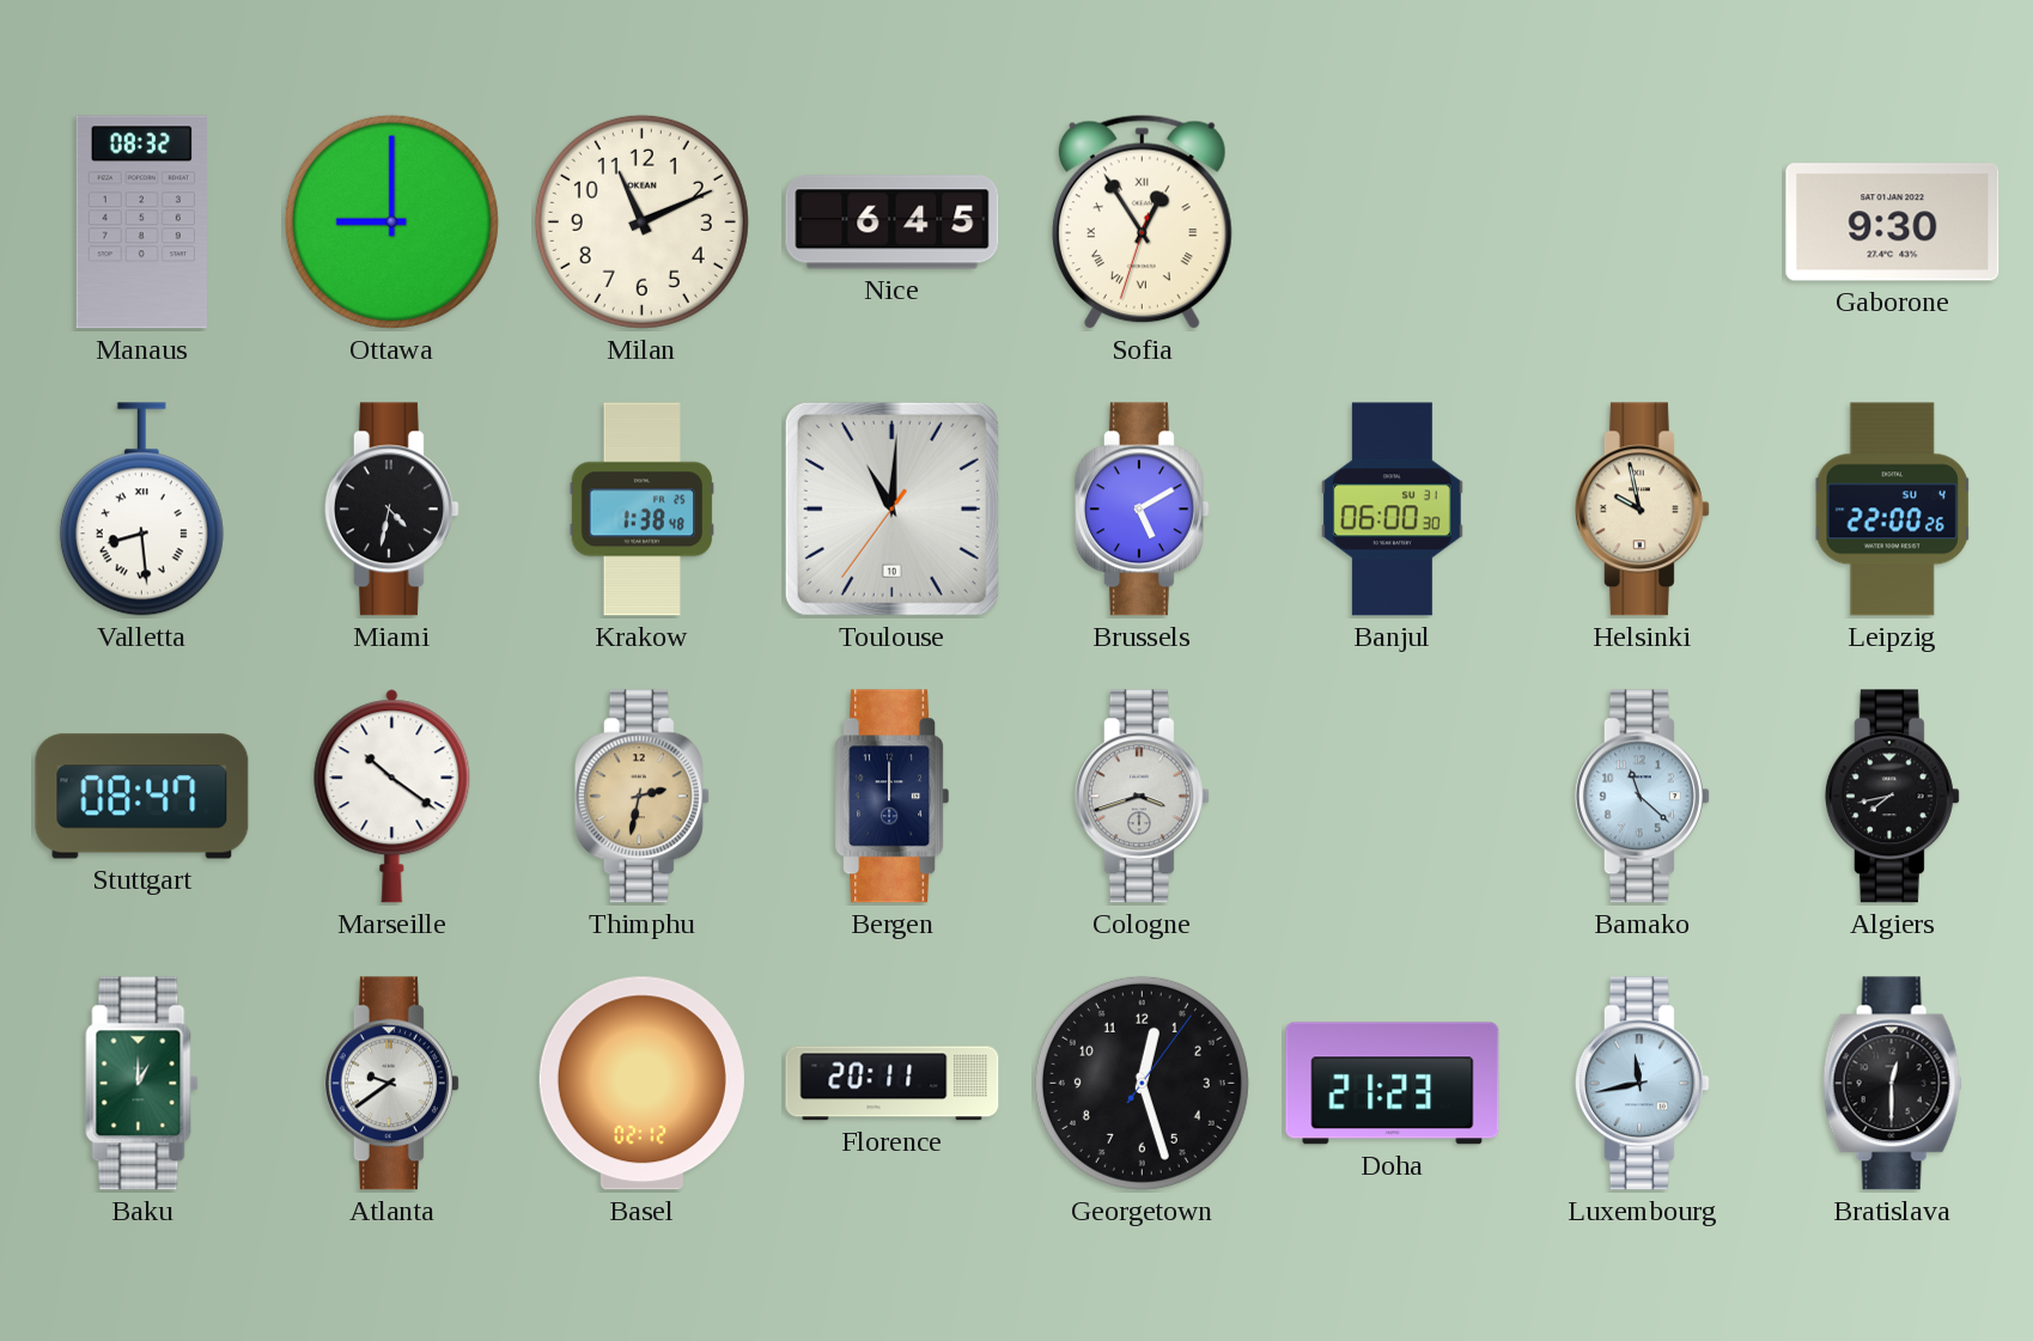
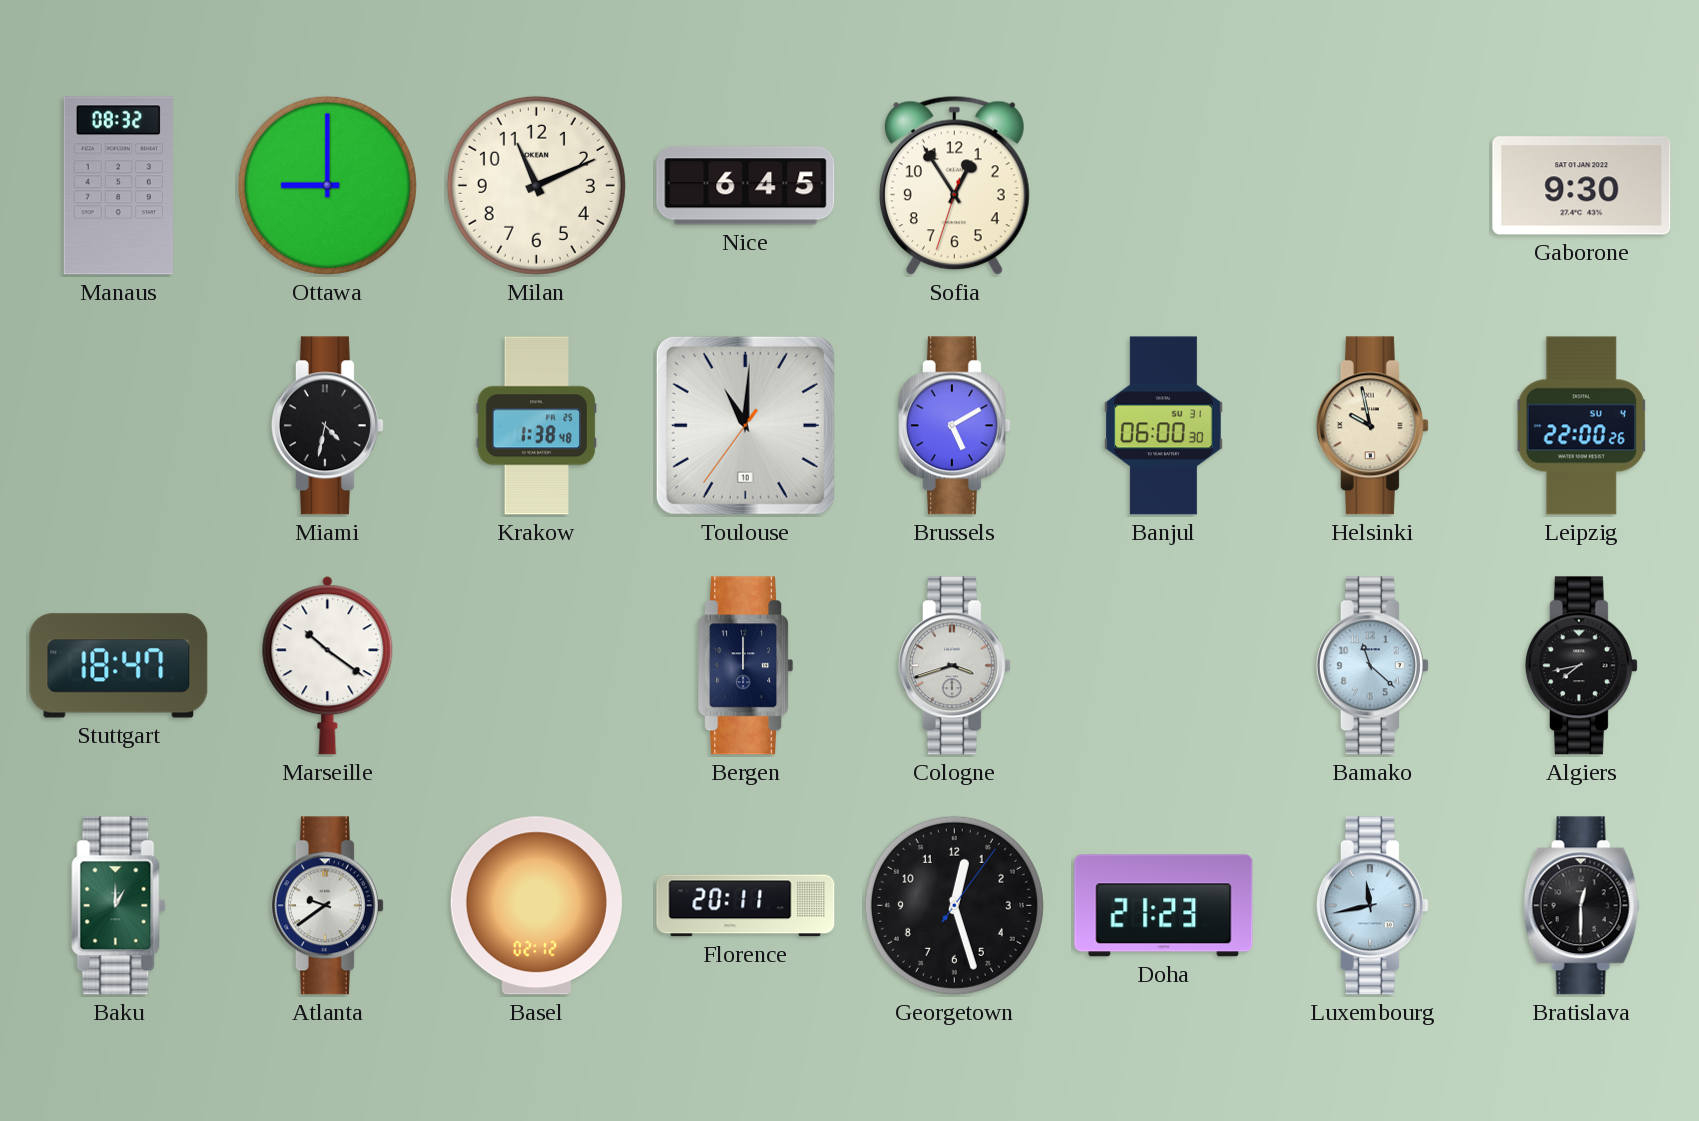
Sofia numerals: Roman -> Arabic (954, 186)
Valletta: 8:29 -> none (141, 510)
Stuttgart: 08:47 -> 18:47 (119, 666)
Thimphu: 2:32 -> none (641, 797)
